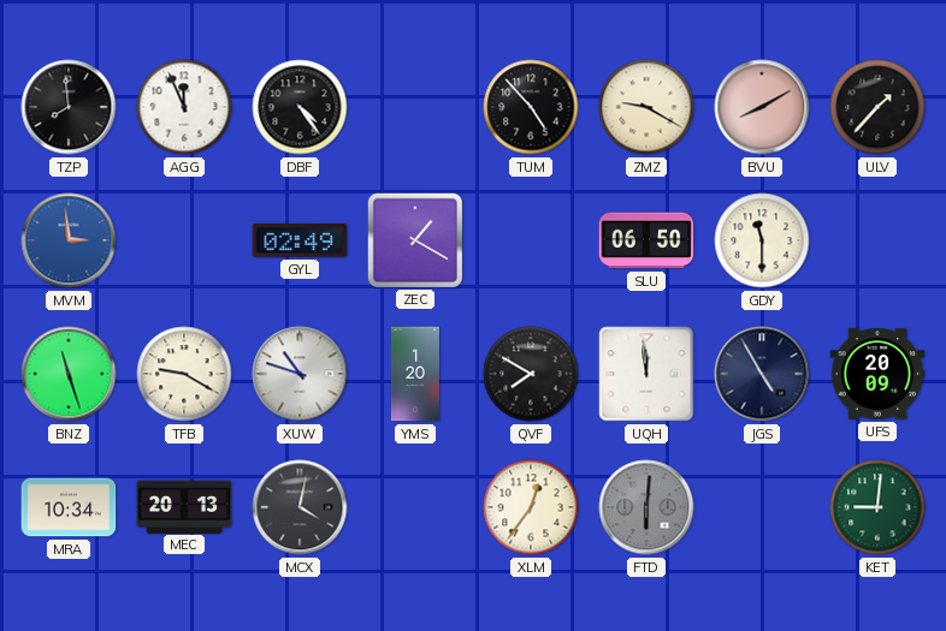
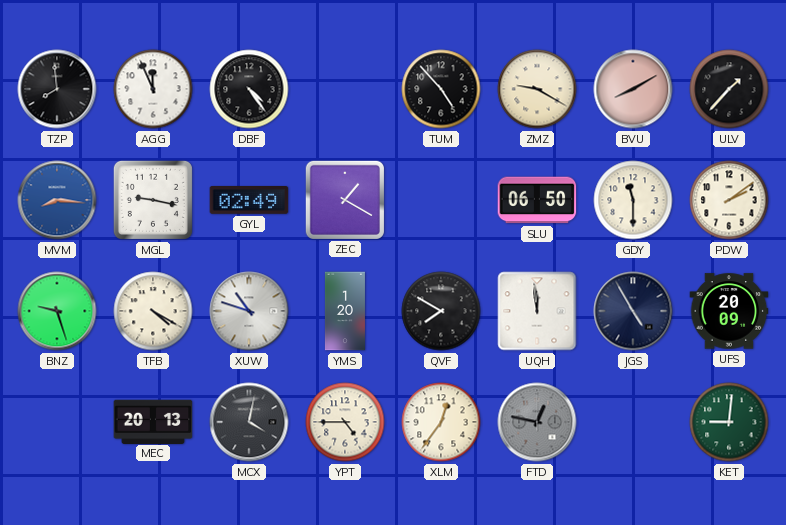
MVM: 2:59 -> 8:16 (57, 200)
MGL: none -> 9:17 (153, 200)
PDW: none -> 2:09 (729, 200)
BNZ: 11:27 -> 9:27 (57, 311)
TFB: 9:20 -> 4:20 (153, 311)
MRA: 10:34 -> none (69, 507)
YPT: none -> 4:45 (345, 422)
FTD: 6:01 -> 12:47 (537, 422)
